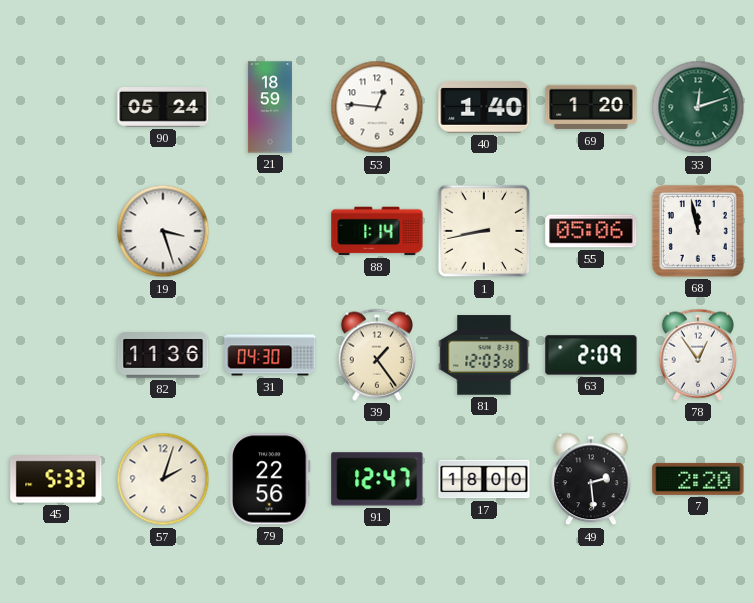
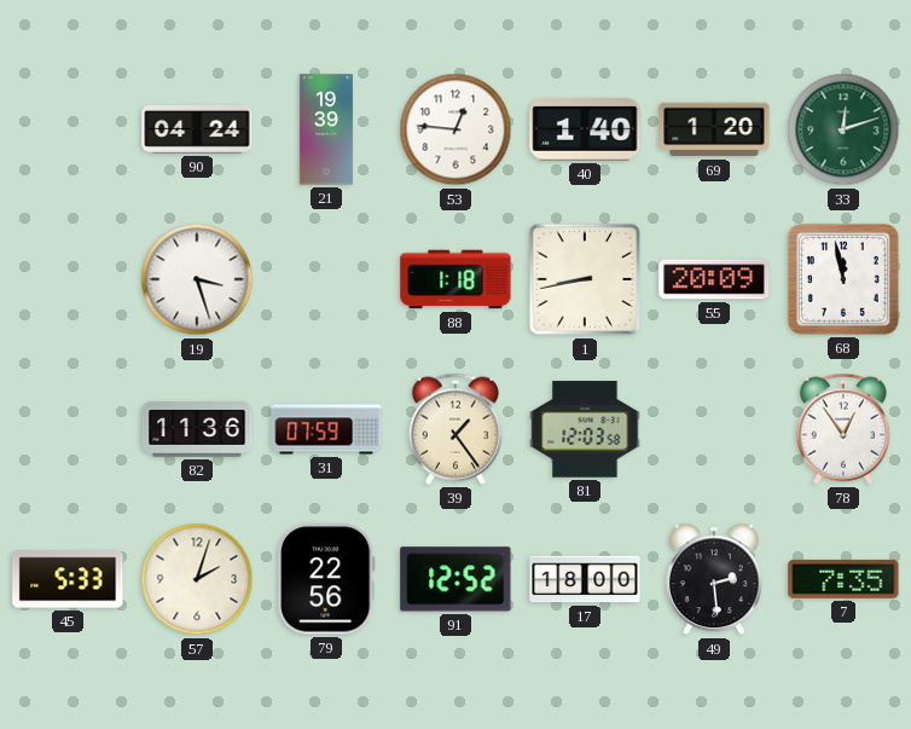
90: 05:24 -> 04:24 (197, 131)
21: 18:59 -> 19:39 (326, 129)
88: 1:14 -> 1:18 (455, 279)
55: 05:06 -> 20:09 (714, 279)
31: 04:30 -> 07:59 (326, 429)
63: 2:09 -> none (591, 355)
91: 12:47 -> 12:52 (455, 579)
7: 2:20 -> 7:35 (843, 579)
